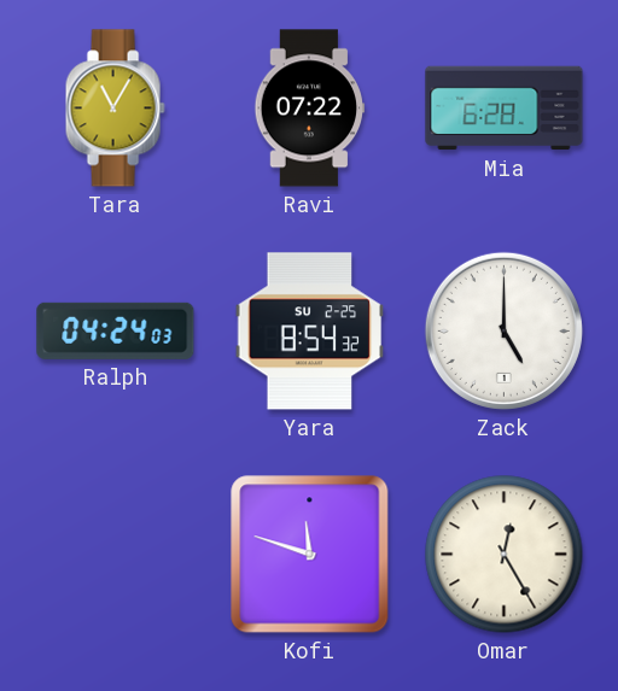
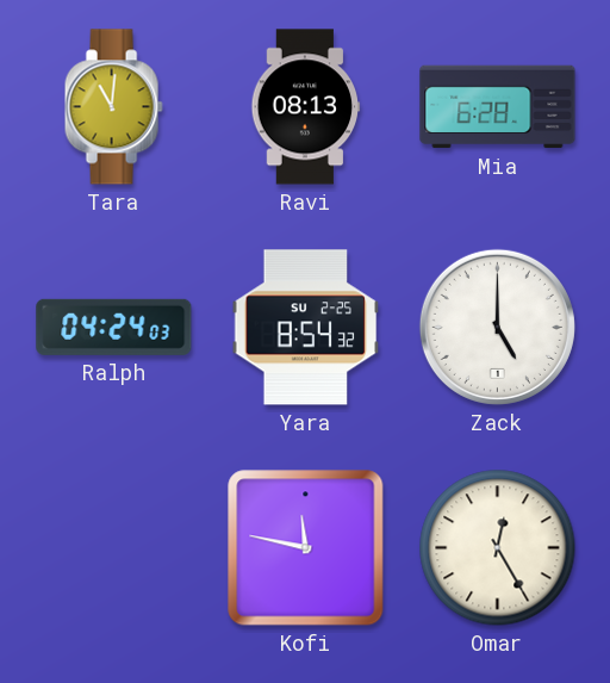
Tara: 11:05 -> 11:01 (113, 107)
Ravi: 07:22 -> 08:13 (306, 107)
Kofi: 11:48 -> 11:47 (306, 548)
